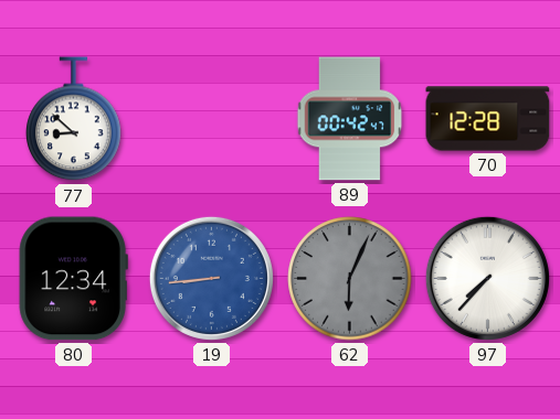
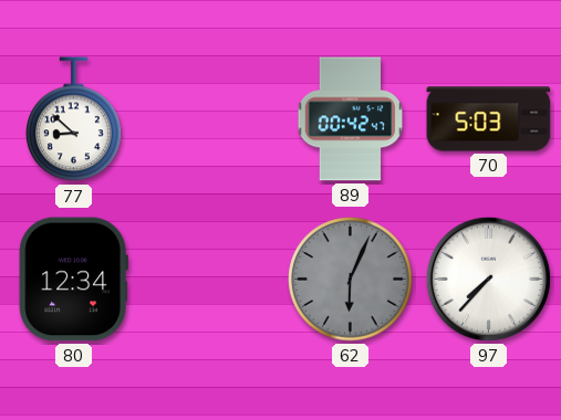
70: 12:28 -> 5:03 (489, 119)
19: 8:44 -> none (211, 278)
